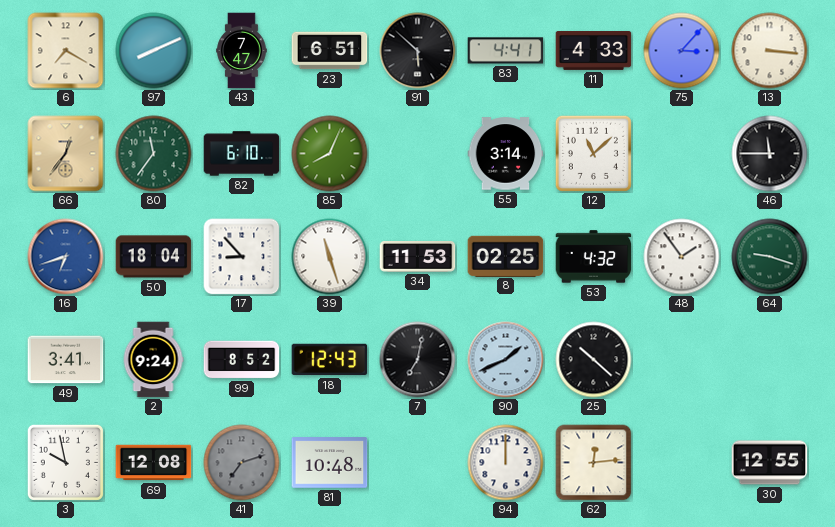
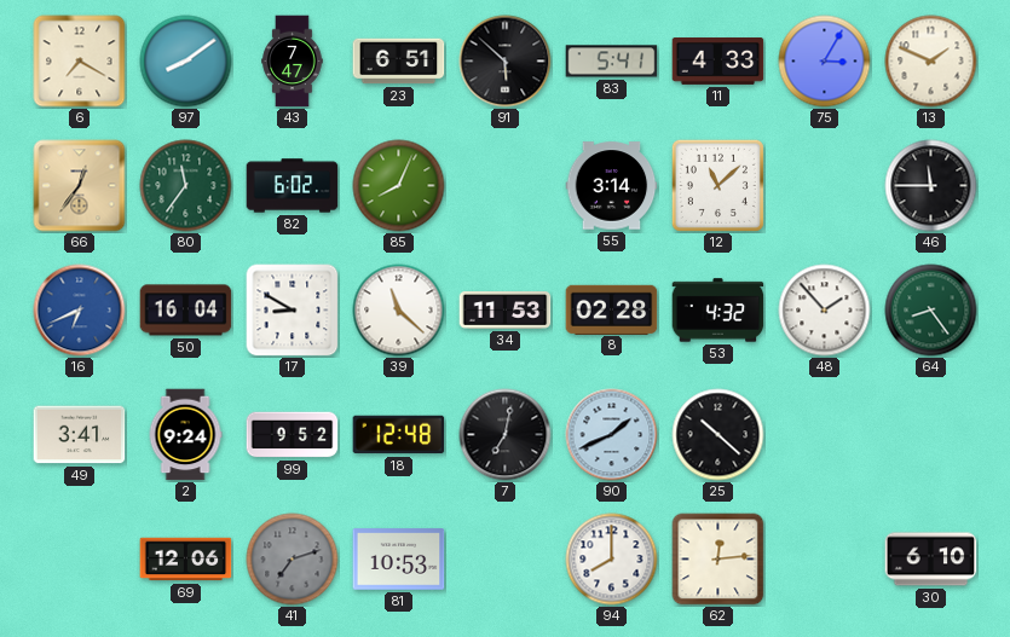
97: 8:11 -> 8:09 (186, 62)
83: 4:41 -> 5:41 (612, 62)
75: 3:07 -> 3:05 (825, 62)
13: 3:16 -> 1:49 (931, 62)
82: 6:10 -> 6:02 (293, 186)
16: 6:42 -> 6:41 (80, 311)
50: 18:04 -> 16:04 (186, 311)
17: 8:53 -> 8:50 (293, 311)
39: 11:27 -> 11:22 (399, 311)
8: 02:25 -> 02:28 (612, 309)
48: 1:54 -> 1:53 (825, 311)
64: 9:18 -> 8:24 (931, 311)
99: 8:52 -> 9:52 (293, 435)
18: 12:43 -> 12:48 (399, 435)
3: 9:58 -> none (65, 462)
69: 12:08 -> 12:06 (186, 560)
81: 10:48 -> 10:53 (399, 560)
94: 12:00 -> 8:00 (612, 560)
30: 12:55 -> 6:10 (931, 560)
